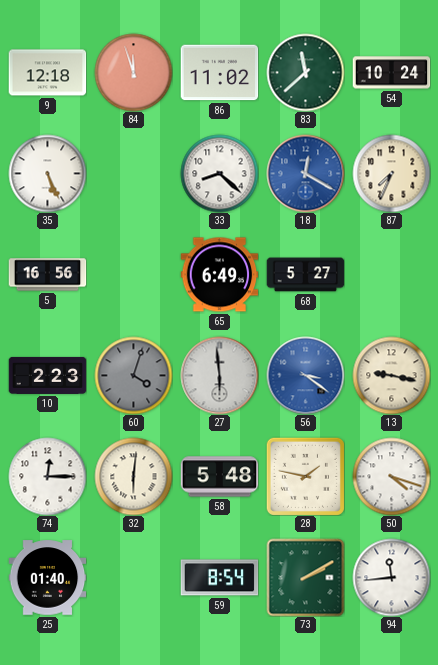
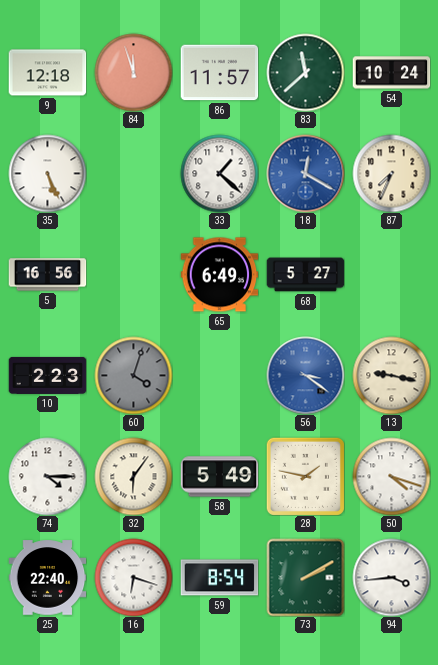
86: 11:02 -> 11:57 (219, 73)
33: 8:22 -> 1:22 (219, 173)
27: 5:59 -> none (219, 375)
74: 12:15 -> 4:15 (47, 476)
32: 6:01 -> 6:06 (133, 476)
58: 5:48 -> 5:49 (219, 477)
25: 01:40 -> 22:40 (47, 578)
16: none -> 6:18 (133, 577)
94: 11:44 -> 3:44 (391, 577)
